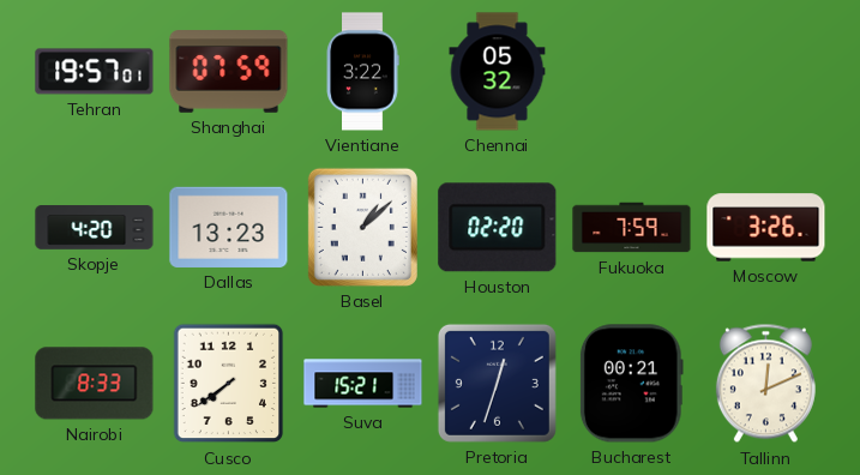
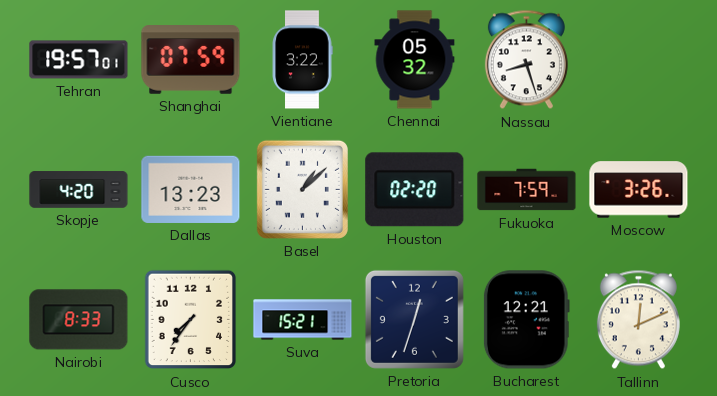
Nassau: none -> 8:27 (526, 60)
Cusco: 7:39 -> 7:36 (191, 320)
Bucharest: 00:21 -> 12:21 (526, 320)
